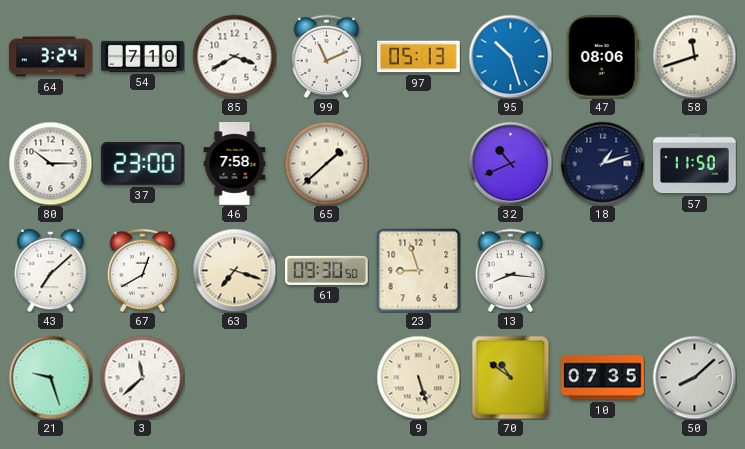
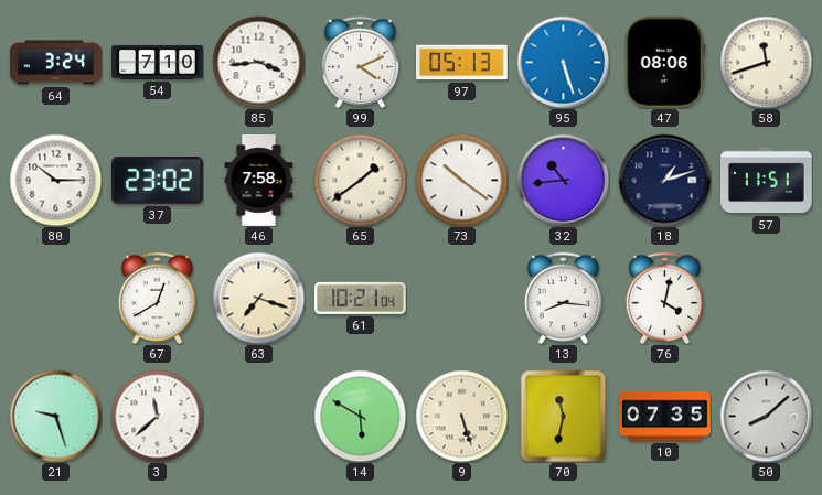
85: 3:40 -> 3:44 (258, 62)
99: 11:11 -> 4:11 (361, 62)
95: 10:27 -> 5:27 (563, 62)
37: 23:00 -> 23:02 (158, 181)
65: 1:38 -> 1:39 (360, 180)
73: none -> 10:21 (461, 180)
32: 10:41 -> 10:44 (563, 180)
57: 11:50 -> 11:51 (767, 181)
43: 7:08 -> none (51, 270)
61: 09:30 -> 10:21 (361, 298)
23: 8:57 -> none (418, 270)
76: none -> 4:02 (665, 298)
14: none -> 5:50 (360, 416)
70: 10:51 -> 11:32 (564, 416)
